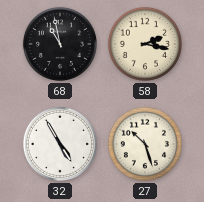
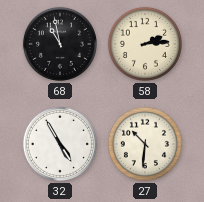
58: 2:17 -> 2:14 (145, 44)
27: 10:27 -> 10:31 (145, 144)
